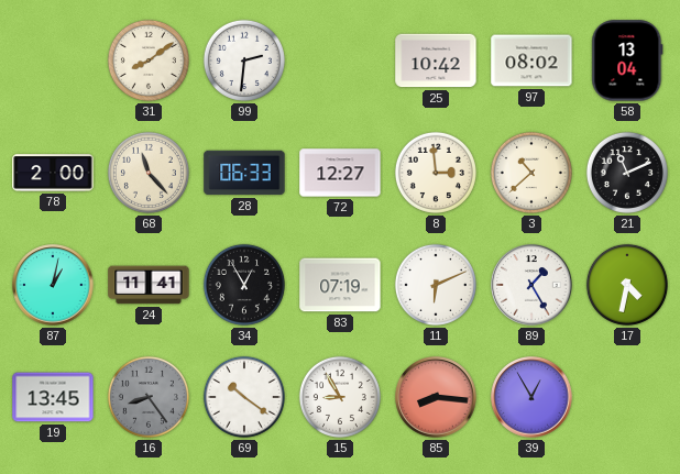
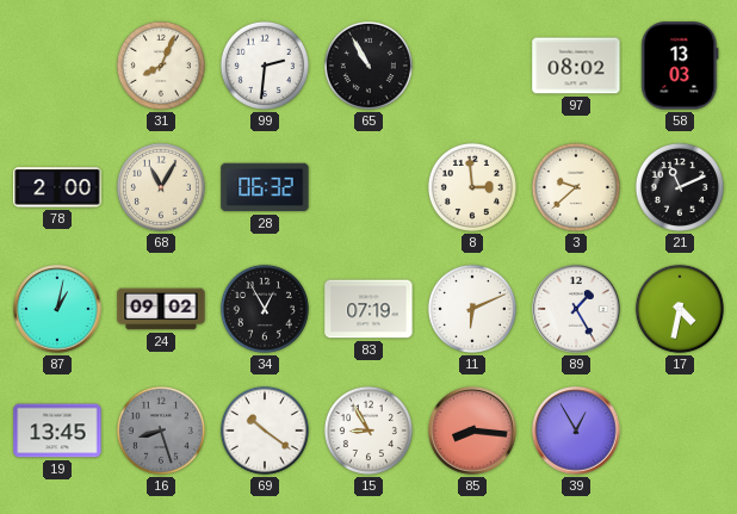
31: 8:09 -> 8:04 (161, 66)
65: none -> 10:55 (368, 66)
25: 10:42 -> none (436, 60)
58: 13:04 -> 13:03 (680, 66)
68: 11:23 -> 11:05 (161, 187)
28: 06:33 -> 06:32 (265, 187)
72: 12:27 -> none (340, 173)
3: 10:38 -> 9:38 (576, 187)
24: 11:41 -> 09:02 (161, 309)
16: 8:24 -> 8:27 (161, 431)
